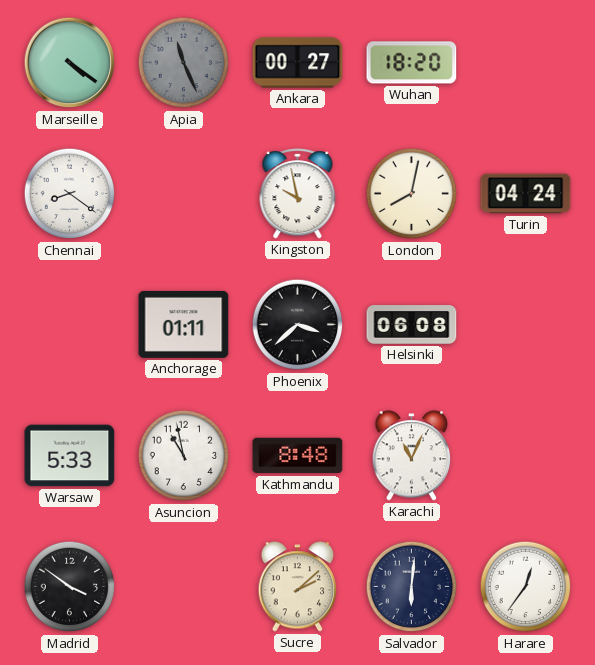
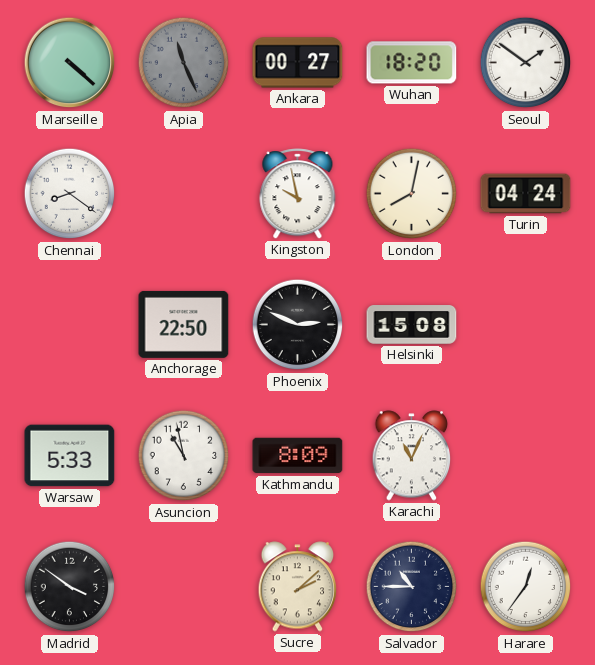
Marseille: 4:21 -> 4:22 (70, 63)
Seoul: none -> 1:51 (526, 63)
Anchorage: 01:11 -> 22:50 (184, 324)
Phoenix: 3:38 -> 2:49 (298, 325)
Helsinki: 06:08 -> 15:08 (412, 325)
Kathmandu: 8:48 -> 8:09 (298, 456)
Salvador: 6:01 -> 10:45 (412, 587)
